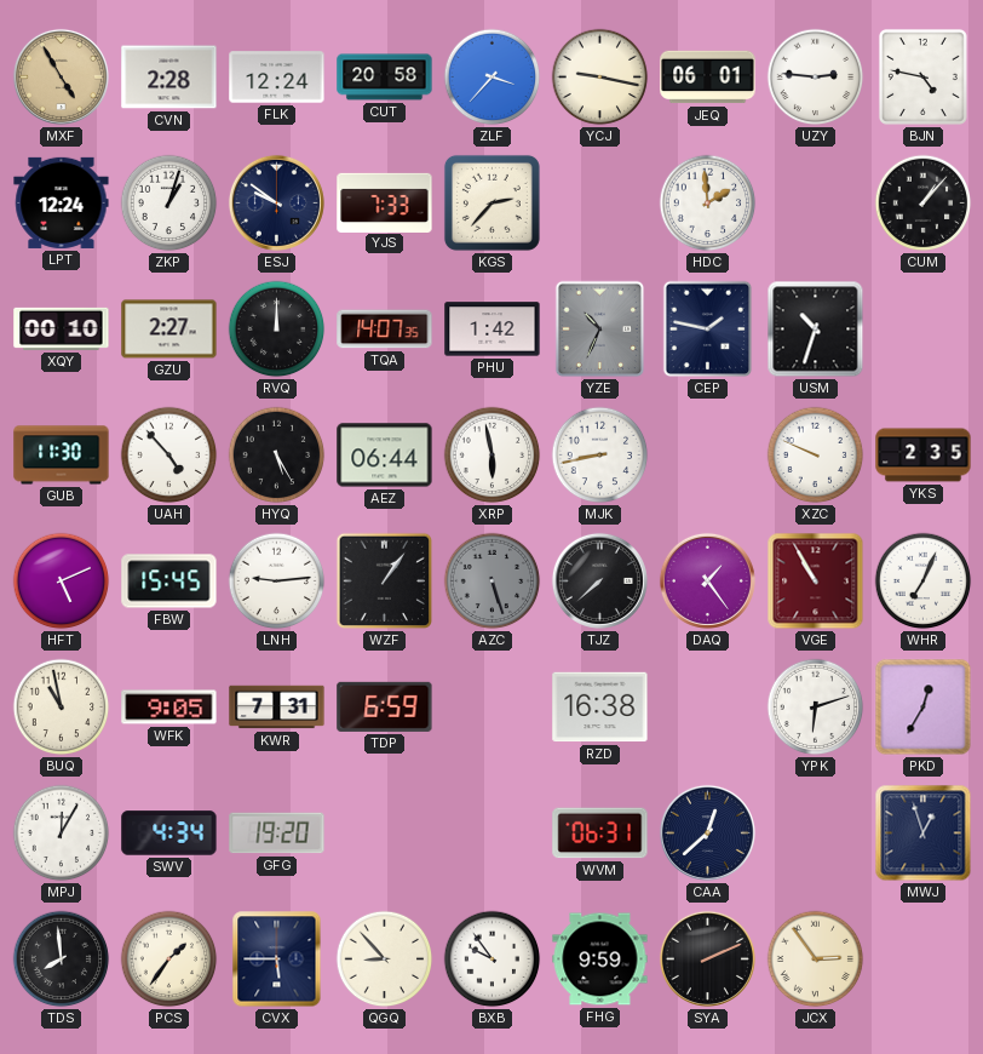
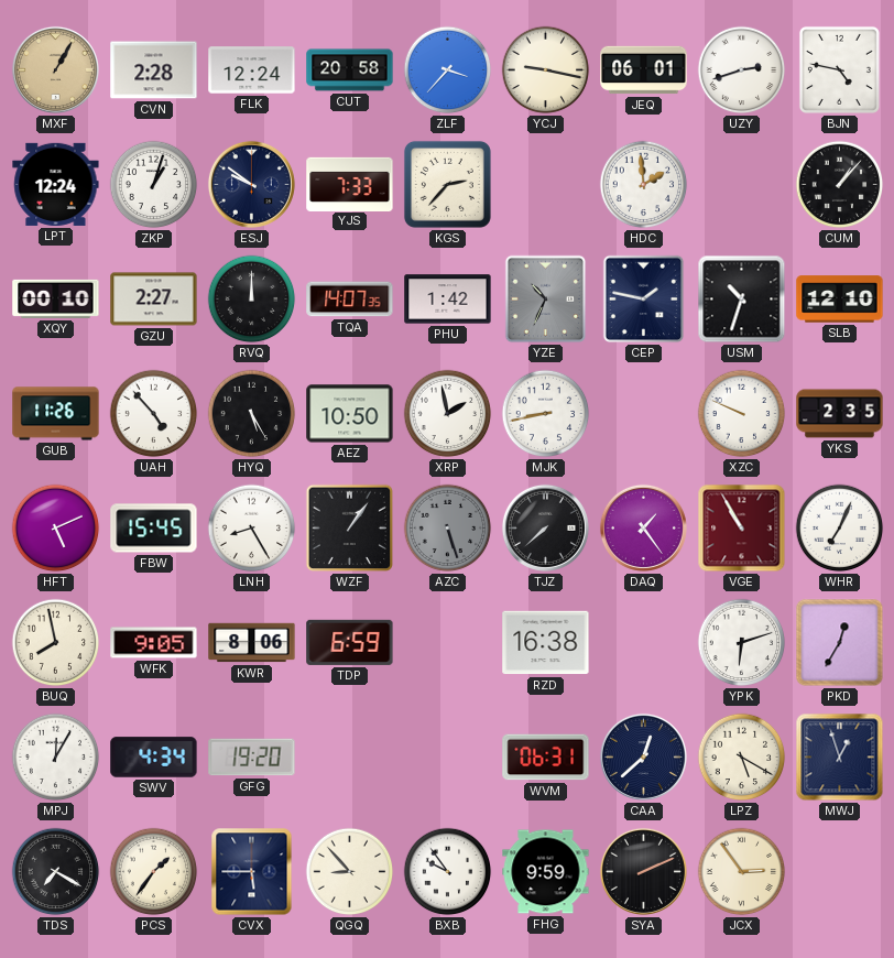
MXF: 4:55 -> 1:05 (55, 69)
UZY: 2:46 -> 2:42 (742, 70)
SLB: none -> 12:10 (840, 300)
GUB: 11:30 -> 11:26 (56, 414)
AEZ: 06:44 -> 10:50 (350, 414)
XRP: 5:58 -> 1:58 (448, 414)
LNH: 9:14 -> 8:25 (252, 529)
BUQ: 10:58 -> 7:58 (56, 643)
KWR: 7:31 -> 8:06 (252, 643)
LPZ: none -> 5:20 (742, 758)
TDS: 7:59 -> 7:20 (56, 872)
